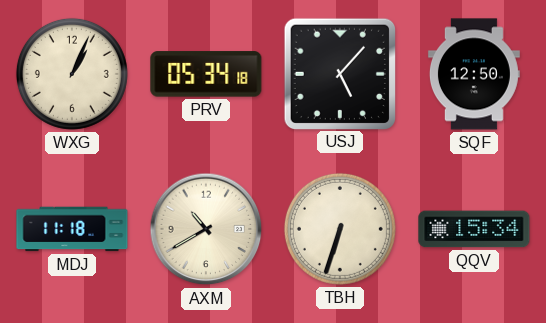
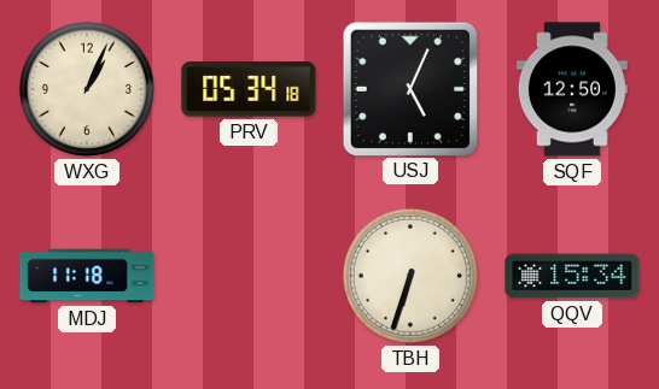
USJ: 5:07 -> 5:04 (409, 88)
AXM: 10:40 -> none (206, 229)
